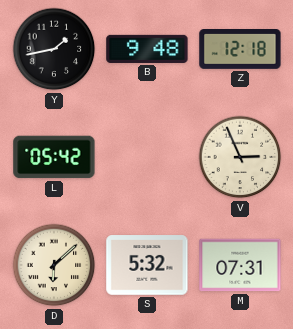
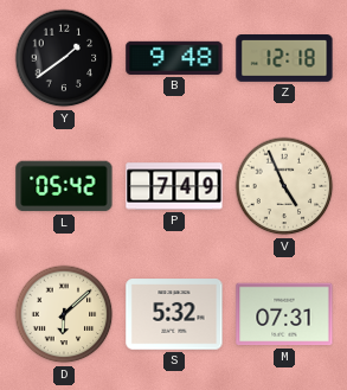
Y: 1:43 -> 1:39 (64, 58)
P: none -> 7:49 (174, 186)
V: 2:56 -> 4:56 (284, 186)
